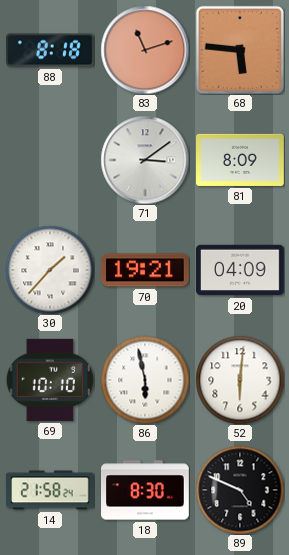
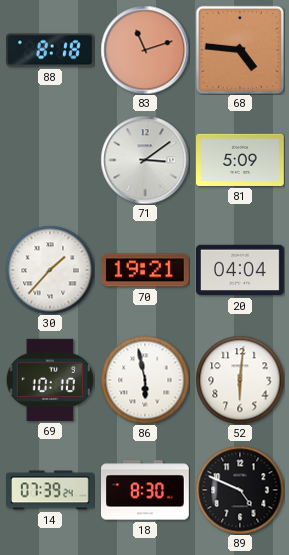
68: 5:46 -> 4:46 (240, 50)
81: 8:09 -> 5:09 (241, 160)
20: 04:09 -> 04:04 (241, 270)
14: 21:58 -> 07:39 (51, 490)
